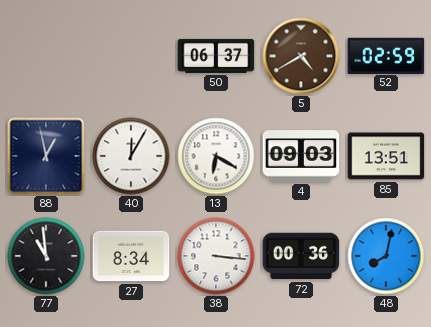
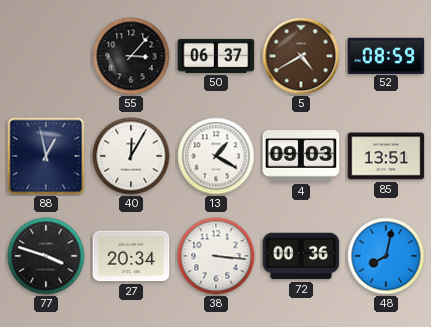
55: none -> 3:07 (131, 56)
52: 02:59 -> 08:59 (386, 55)
13: 6:20 -> 1:20 (216, 156)
77: 10:59 -> 3:48 (46, 256)
27: 8:34 -> 20:34 (131, 256)
